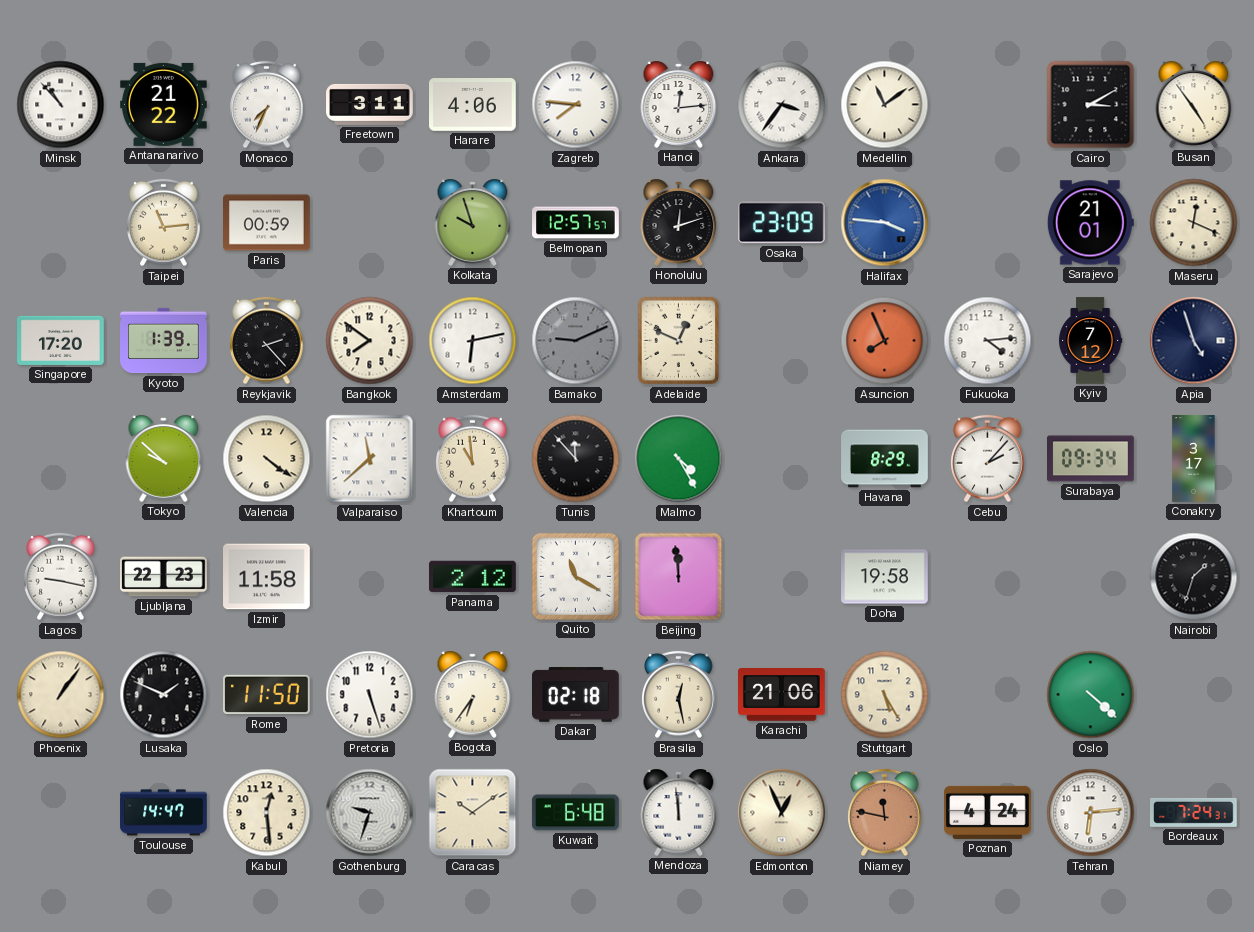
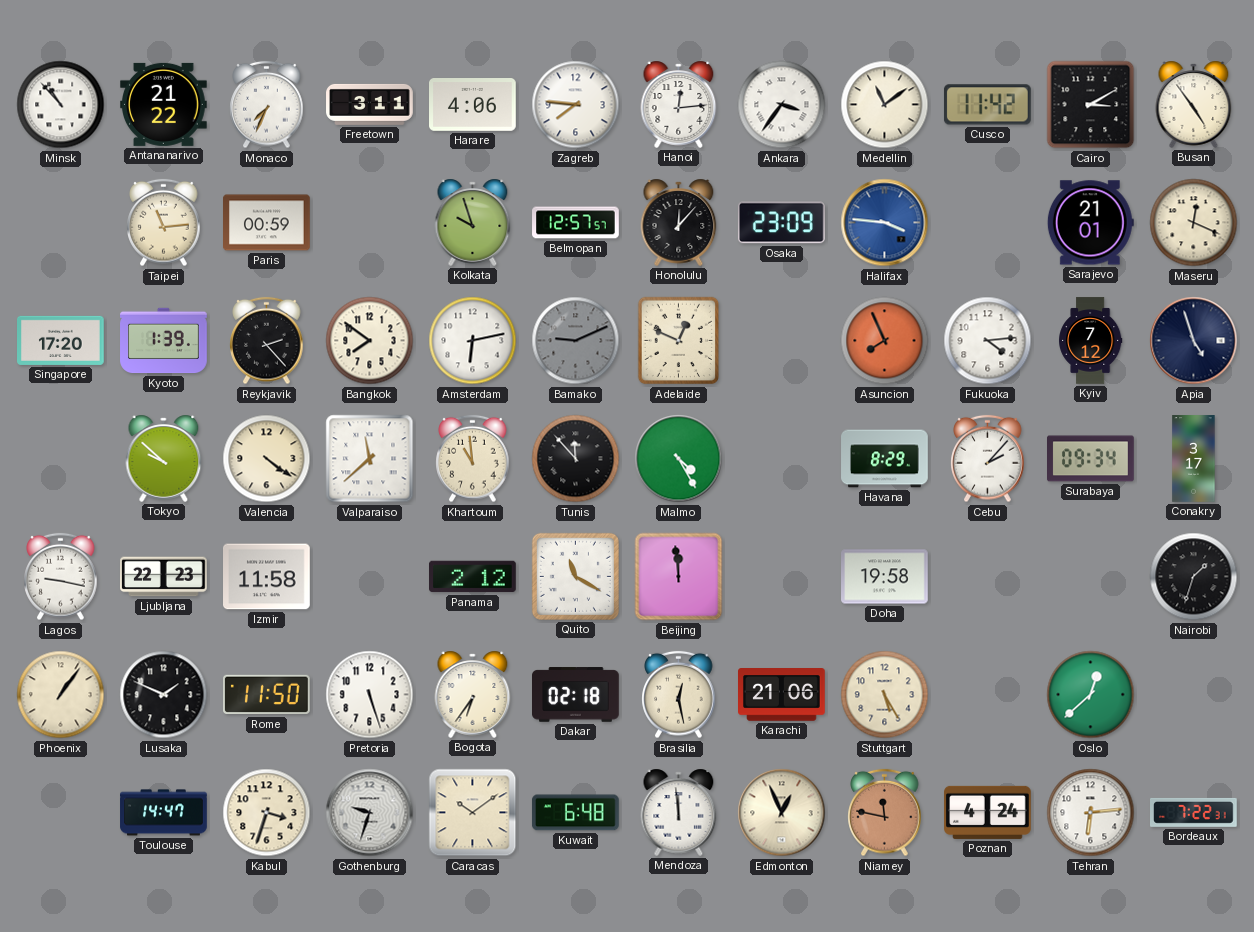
Cusco: none -> 11:42 (987, 105)
Honolulu: 12:12 -> 12:07 (679, 222)
Oslo: 4:22 -> 12:38 (1091, 695)
Kabul: 12:29 -> 3:33 (267, 813)
Bordeaux: 7:24 -> 7:22 (1194, 812)
